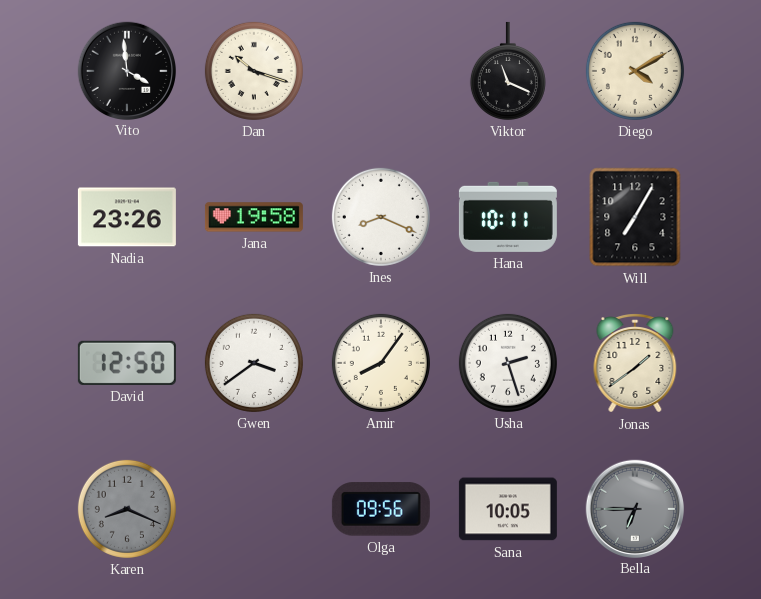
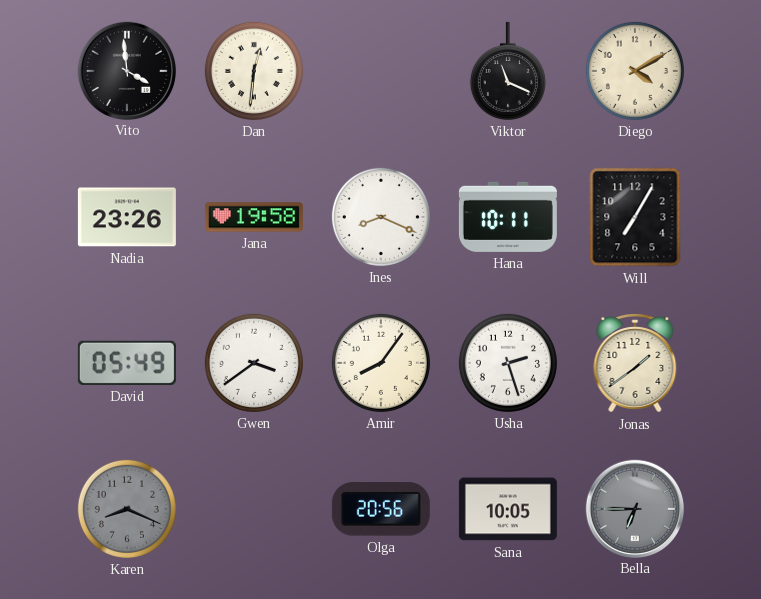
Dan: 10:18 -> 12:31 (254, 71)
David: 12:50 -> 05:49 (127, 363)
Olga: 09:56 -> 20:56 (381, 509)
